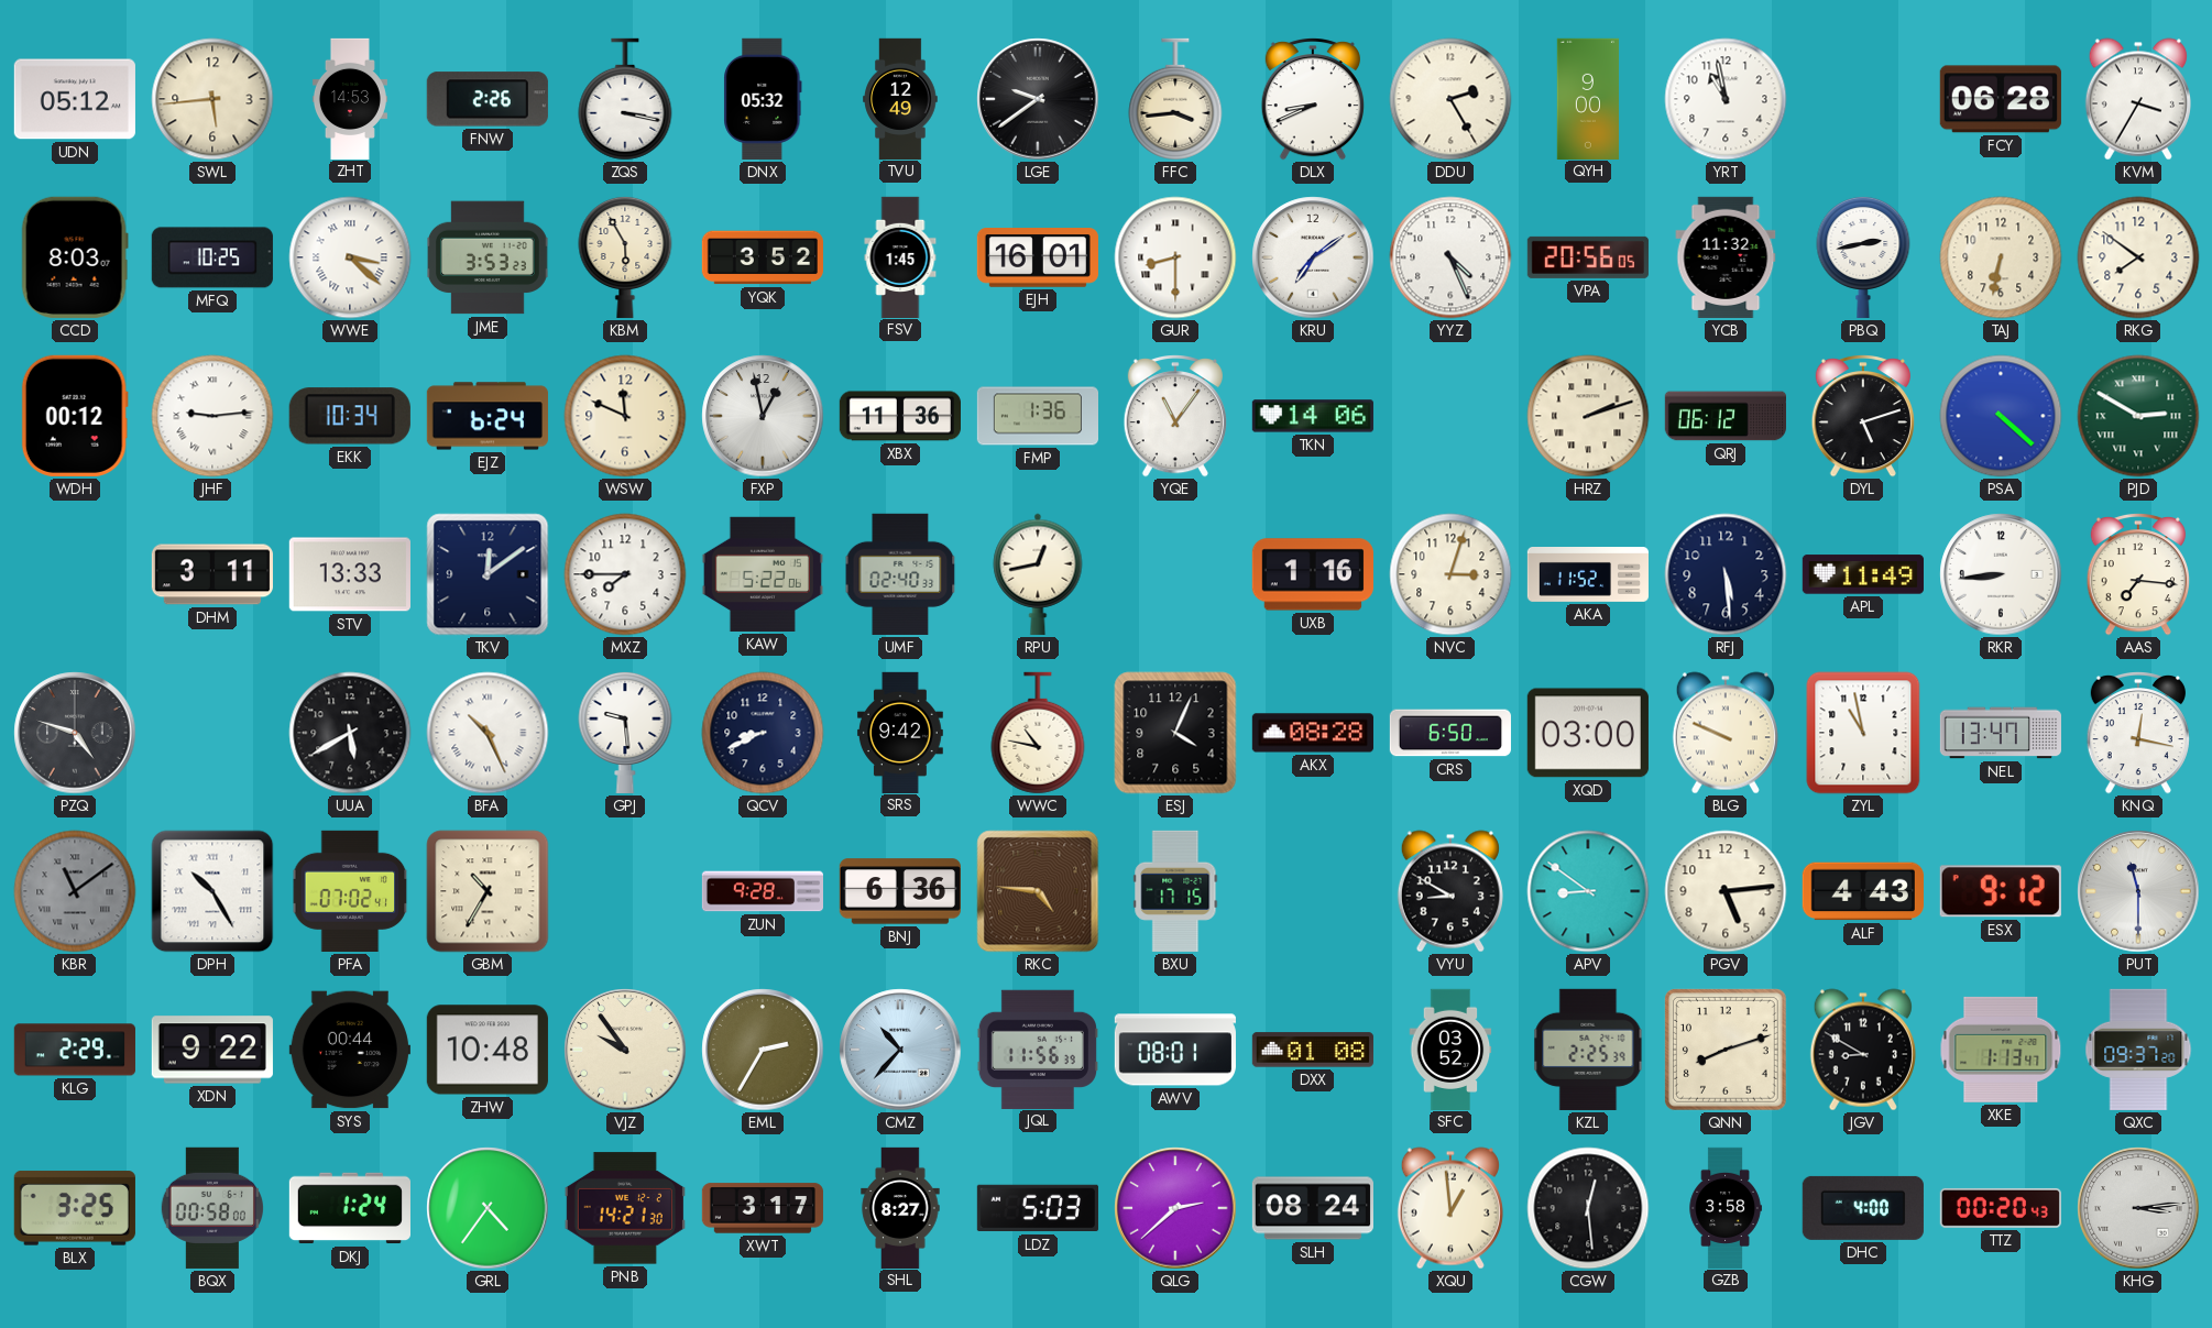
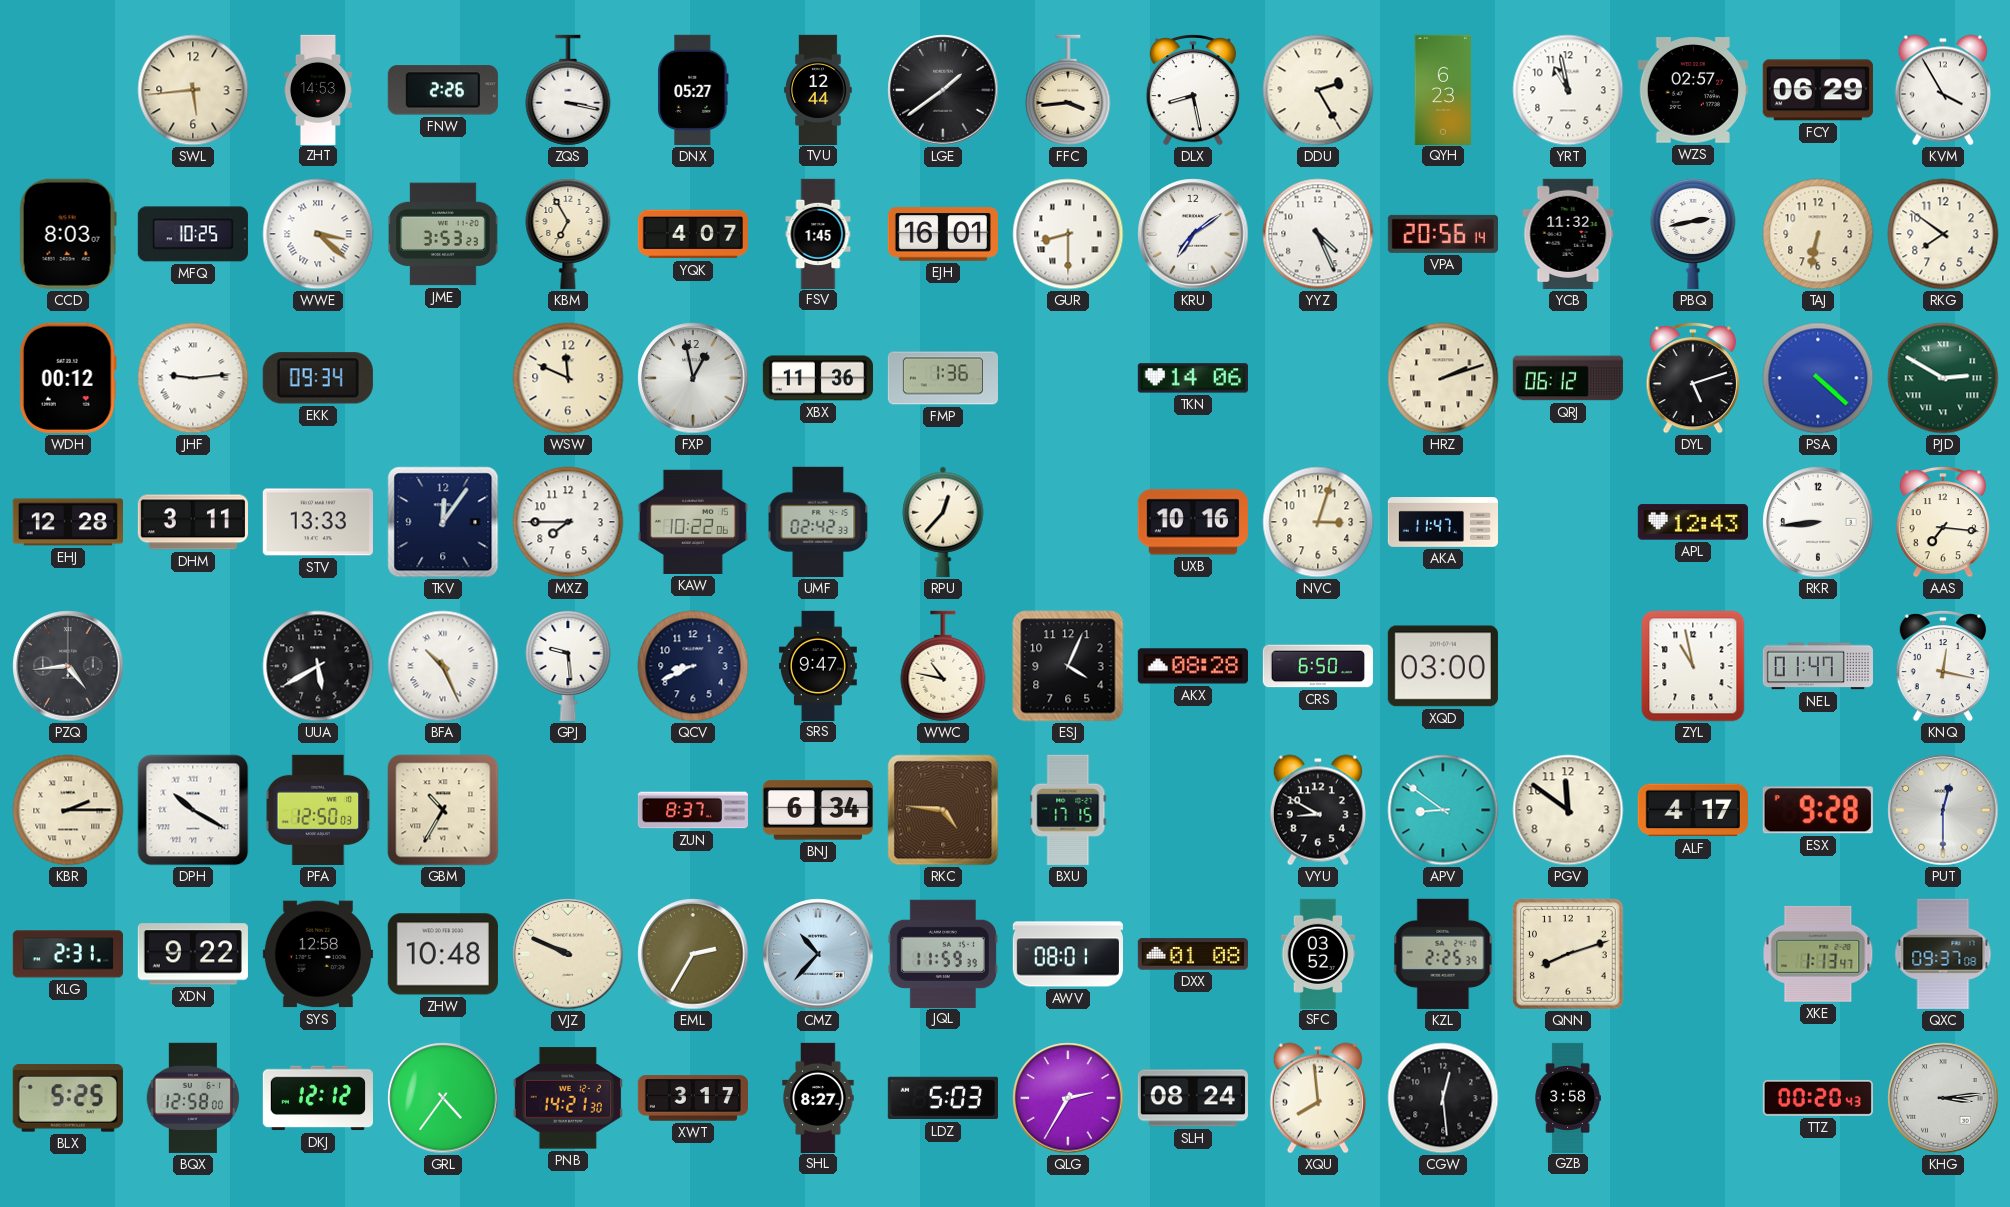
UDN: 05:12 -> none (75, 99)
DNX: 05:32 -> 05:27 (693, 90)
TVU: 12:49 -> 12:44 (818, 89)
LGE: 9:39 -> 1:39 (943, 90)
DLX: 8:41 -> 8:28 (1193, 91)
QYH: 9:00 -> 6:23 (1442, 89)
WZS: none -> 02:57 (1693, 90)
FCY: 06:28 -> 06:29 (1818, 90)
KVM: 3:35 -> 3:55 (1943, 90)
KBM: 5:55 -> 6:55 (568, 233)
YQK: 3:52 -> 4:07 (693, 234)
VPA: 20:56:05 -> 20:56:14 (1443, 234)
EKK: 10:34 -> 09:34 (318, 378)
EJZ: 6:24 -> none (488, 416)
YQE: 11:06 -> none (1175, 417)
EHJ: none -> 12:28 (68, 522)
TKV: 12:09 -> 12:06 (443, 522)
KAW: 5:22 -> 10:22 (693, 522)
UMF: 02:40 -> 02:42 (818, 522)
RPU: 12:43 -> 12:37 (943, 522)
UXB: 1:16 -> 10:16 (1193, 522)
AKA: 11:52 -> 11:47 (1442, 523)
RFJ: 5:29 -> none (1726, 574)
APL: 11:49 -> 12:43 (1693, 522)
PZQ: 4:48 -> 4:44 (68, 666)
SRS: 9:42 -> 9:47 (818, 665)
BLG: 9:49 -> none (1726, 733)
NEL: 13:47 -> 01:47 (1818, 666)
KBR: 11:09 -> 2:15 (68, 810)
KBR dial: grey -> cream (68, 810)
DPH: 10:25 -> 10:20 (193, 810)
PFA: 07:02 -> 12:50 (318, 810)
ZUN: 9:28 -> 8:37 (692, 810)
BNJ: 6:36 -> 6:34 (818, 810)
PGV: 5:14 -> 11:51 (1568, 810)
ALF: 4:43 -> 4:17 (1693, 810)
ESX: 9:12 -> 9:28 (1818, 810)
PUT: 11:30 -> 12:30 (1943, 810)
KLG: 2:29 -> 2:31 (68, 954)
SYS: 00:44 -> 12:58 (318, 954)
VJZ: 9:54 -> 9:49 (568, 954)
JQL: 11:56 -> 11:59 (943, 953)
JGV: 8:50 -> none (1863, 1050)
QXC: 09:37:20 -> 09:37:08 (1943, 954)
BLX: 3:25 -> 5:25 (68, 1098)
BQX: 00:58 -> 12:58 (192, 1098)
DKJ: 1:24 -> 12:12 (318, 1098)
QLG: 2:38 -> 2:35 (1068, 1098)
XQU: 12:59 -> 7:59 (1318, 1098)
DHC: 4:00 -> none (1863, 1208)
